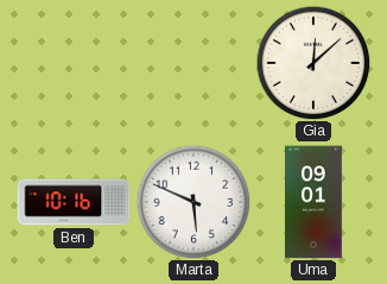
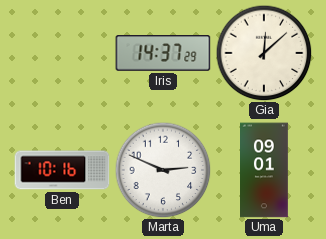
Iris: none -> 14:37 (163, 53)
Marta: 5:49 -> 2:49 (163, 170)
